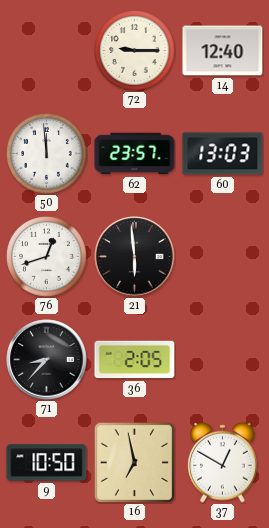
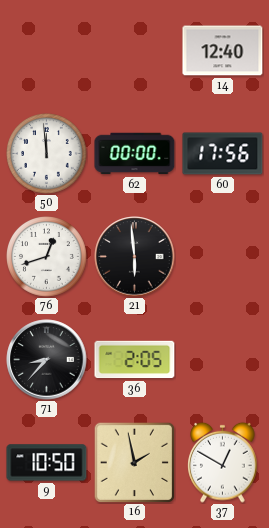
72: 9:15 -> none (135, 51)
62: 23:57 -> 00:00 (135, 154)
60: 13:03 -> 17:56 (223, 154)
16: 6:58 -> 1:58 (134, 462)
